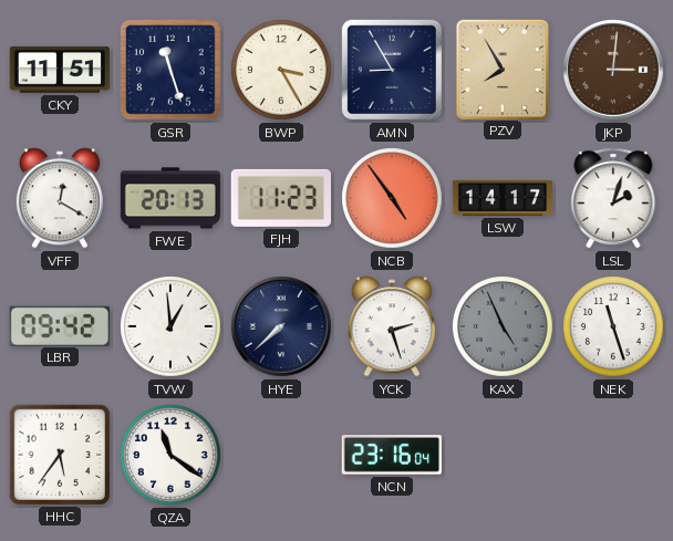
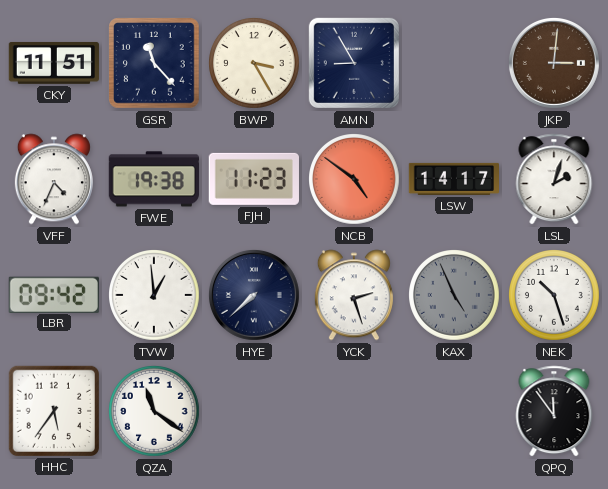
GSR: 11:27 -> 11:23 (154, 63)
PZV: 7:55 -> none (501, 69)
VFF: 12:20 -> 4:34 (54, 179)
FWE: 20:13 -> 19:38 (154, 179)
NCB: 4:54 -> 4:51 (355, 180)
NEK: 11:27 -> 10:27 (555, 296)
NCN: 23:16 -> none (392, 455)
QPQ: none -> 11:54 (554, 411)
